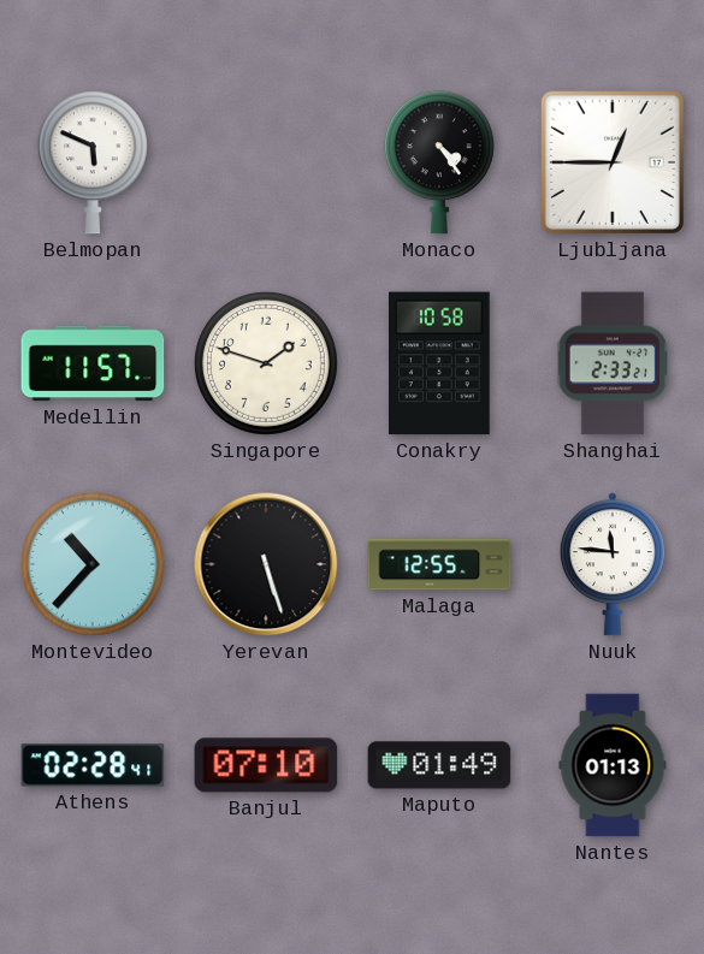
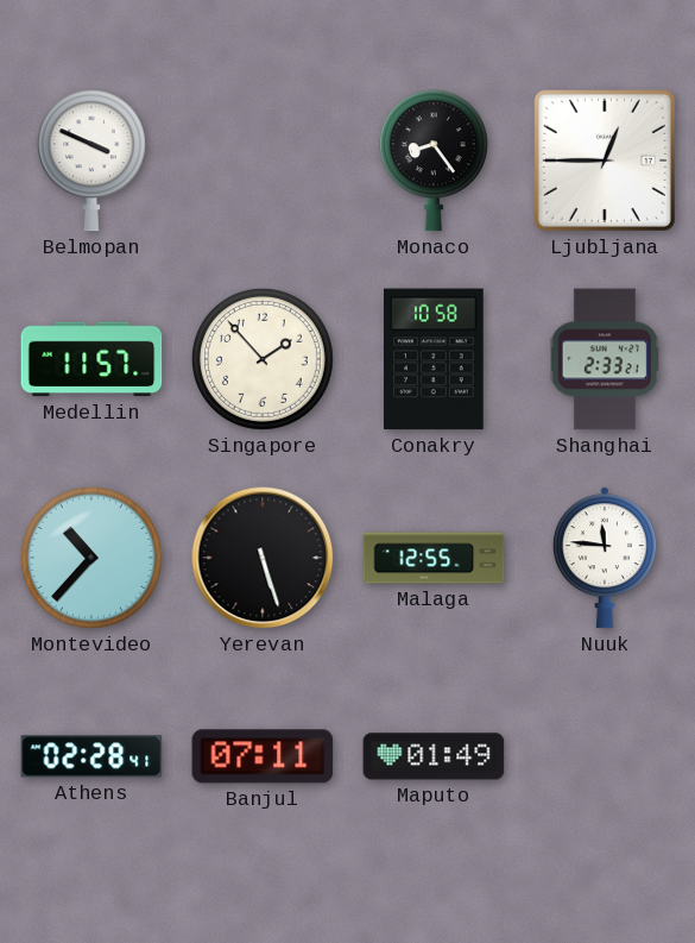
Belmopan: 5:49 -> 3:49 (91, 161)
Monaco: 4:24 -> 8:24 (434, 161)
Singapore: 1:48 -> 1:53 (263, 359)
Banjul: 07:10 -> 07:11 (263, 756)
Nantes: 01:13 -> none (613, 765)
